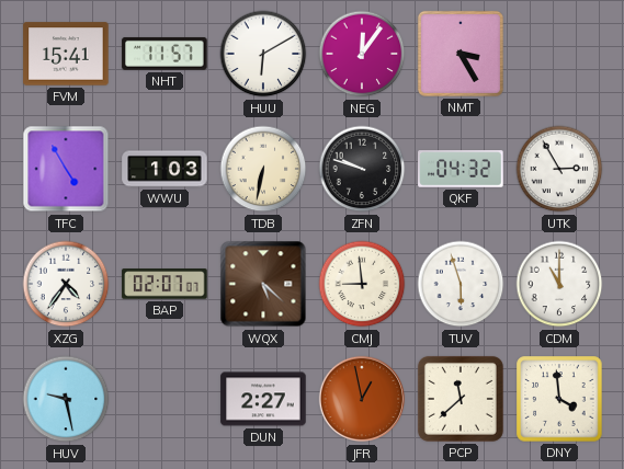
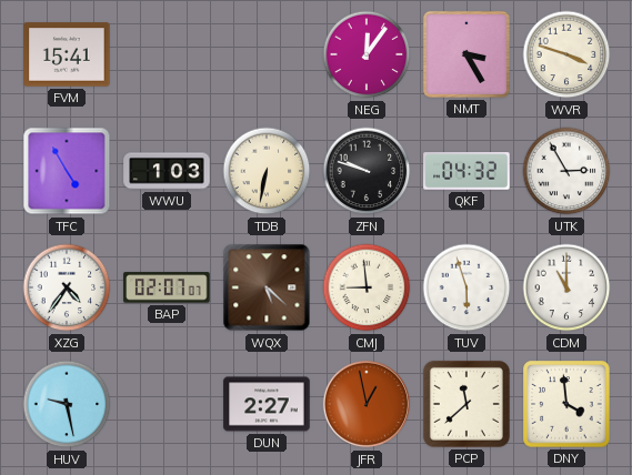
NHT: 11:57 -> none (164, 54)
HUU: 6:10 -> none (263, 54)
WVR: none -> 3:48 (566, 54)
